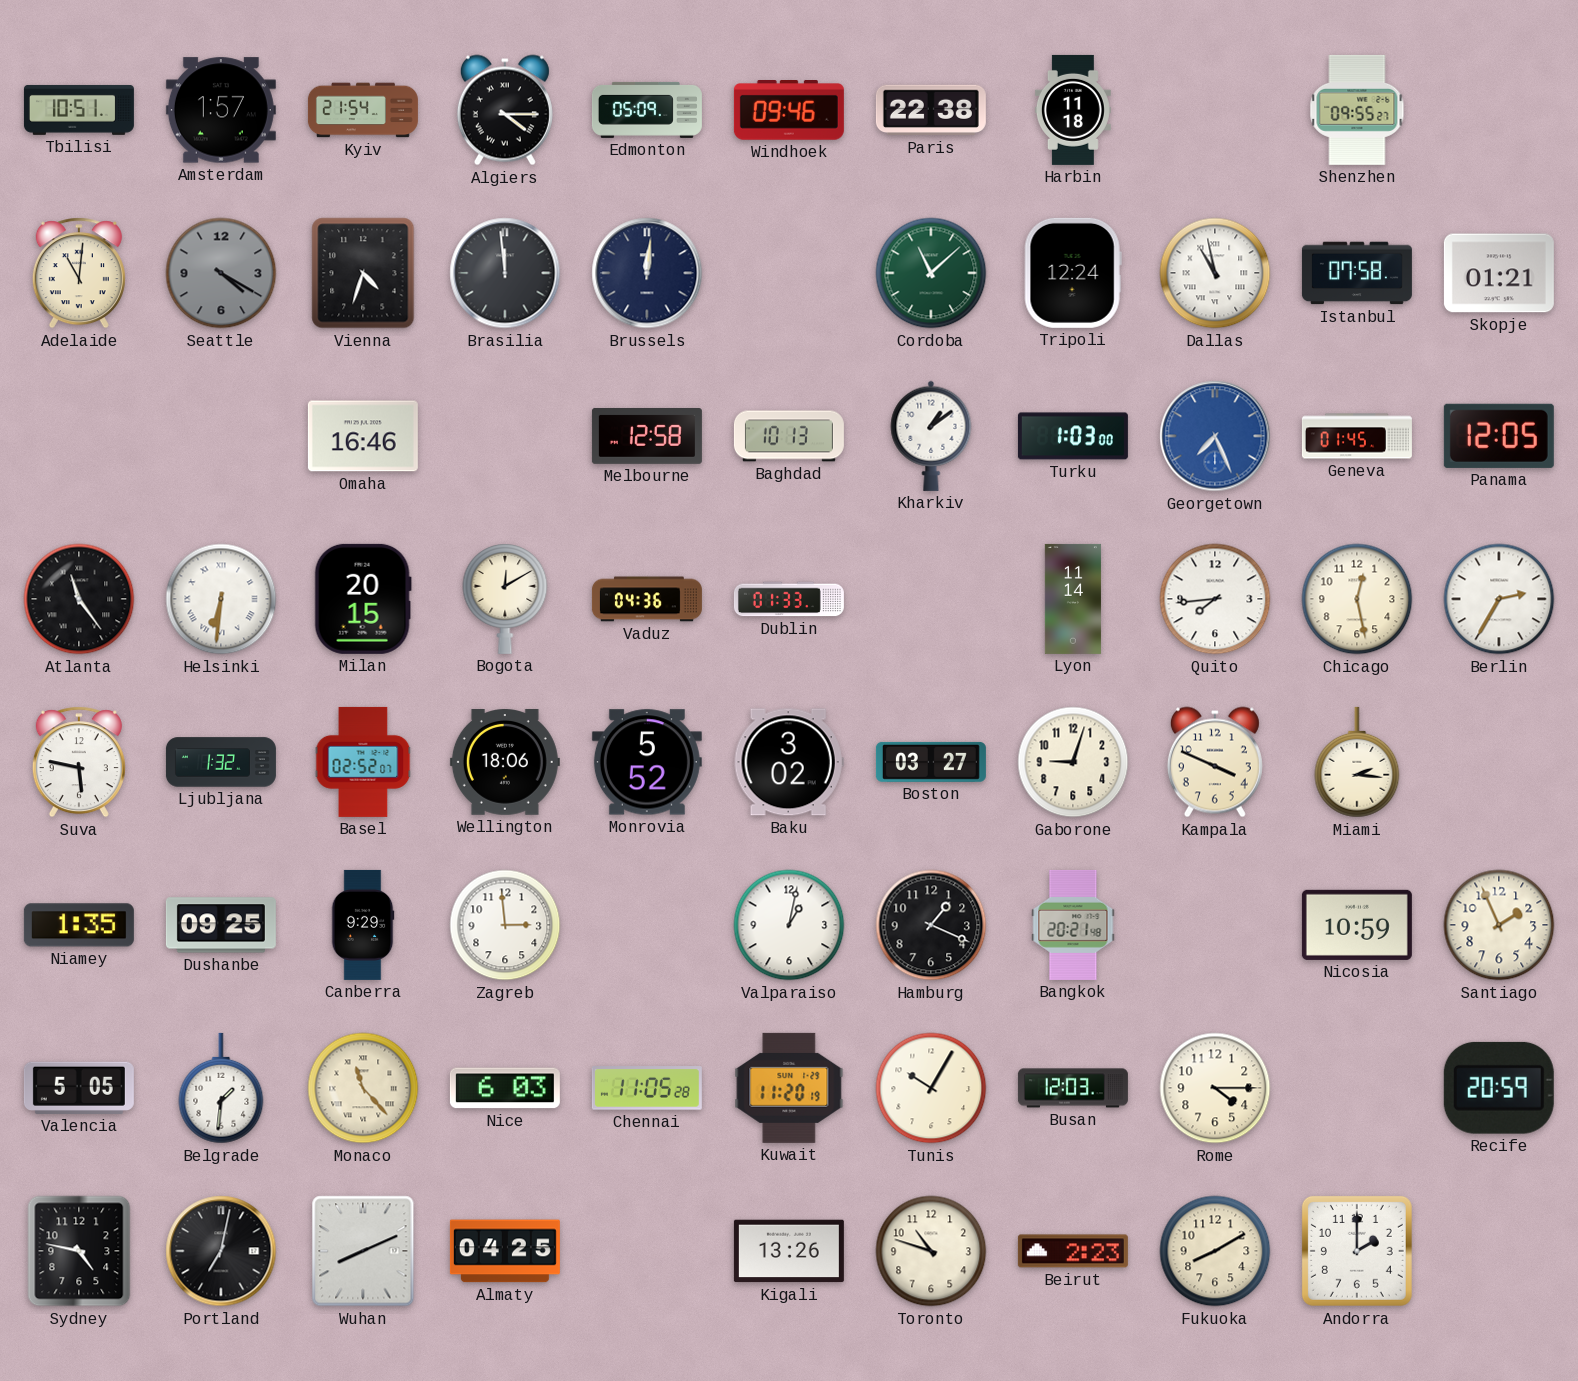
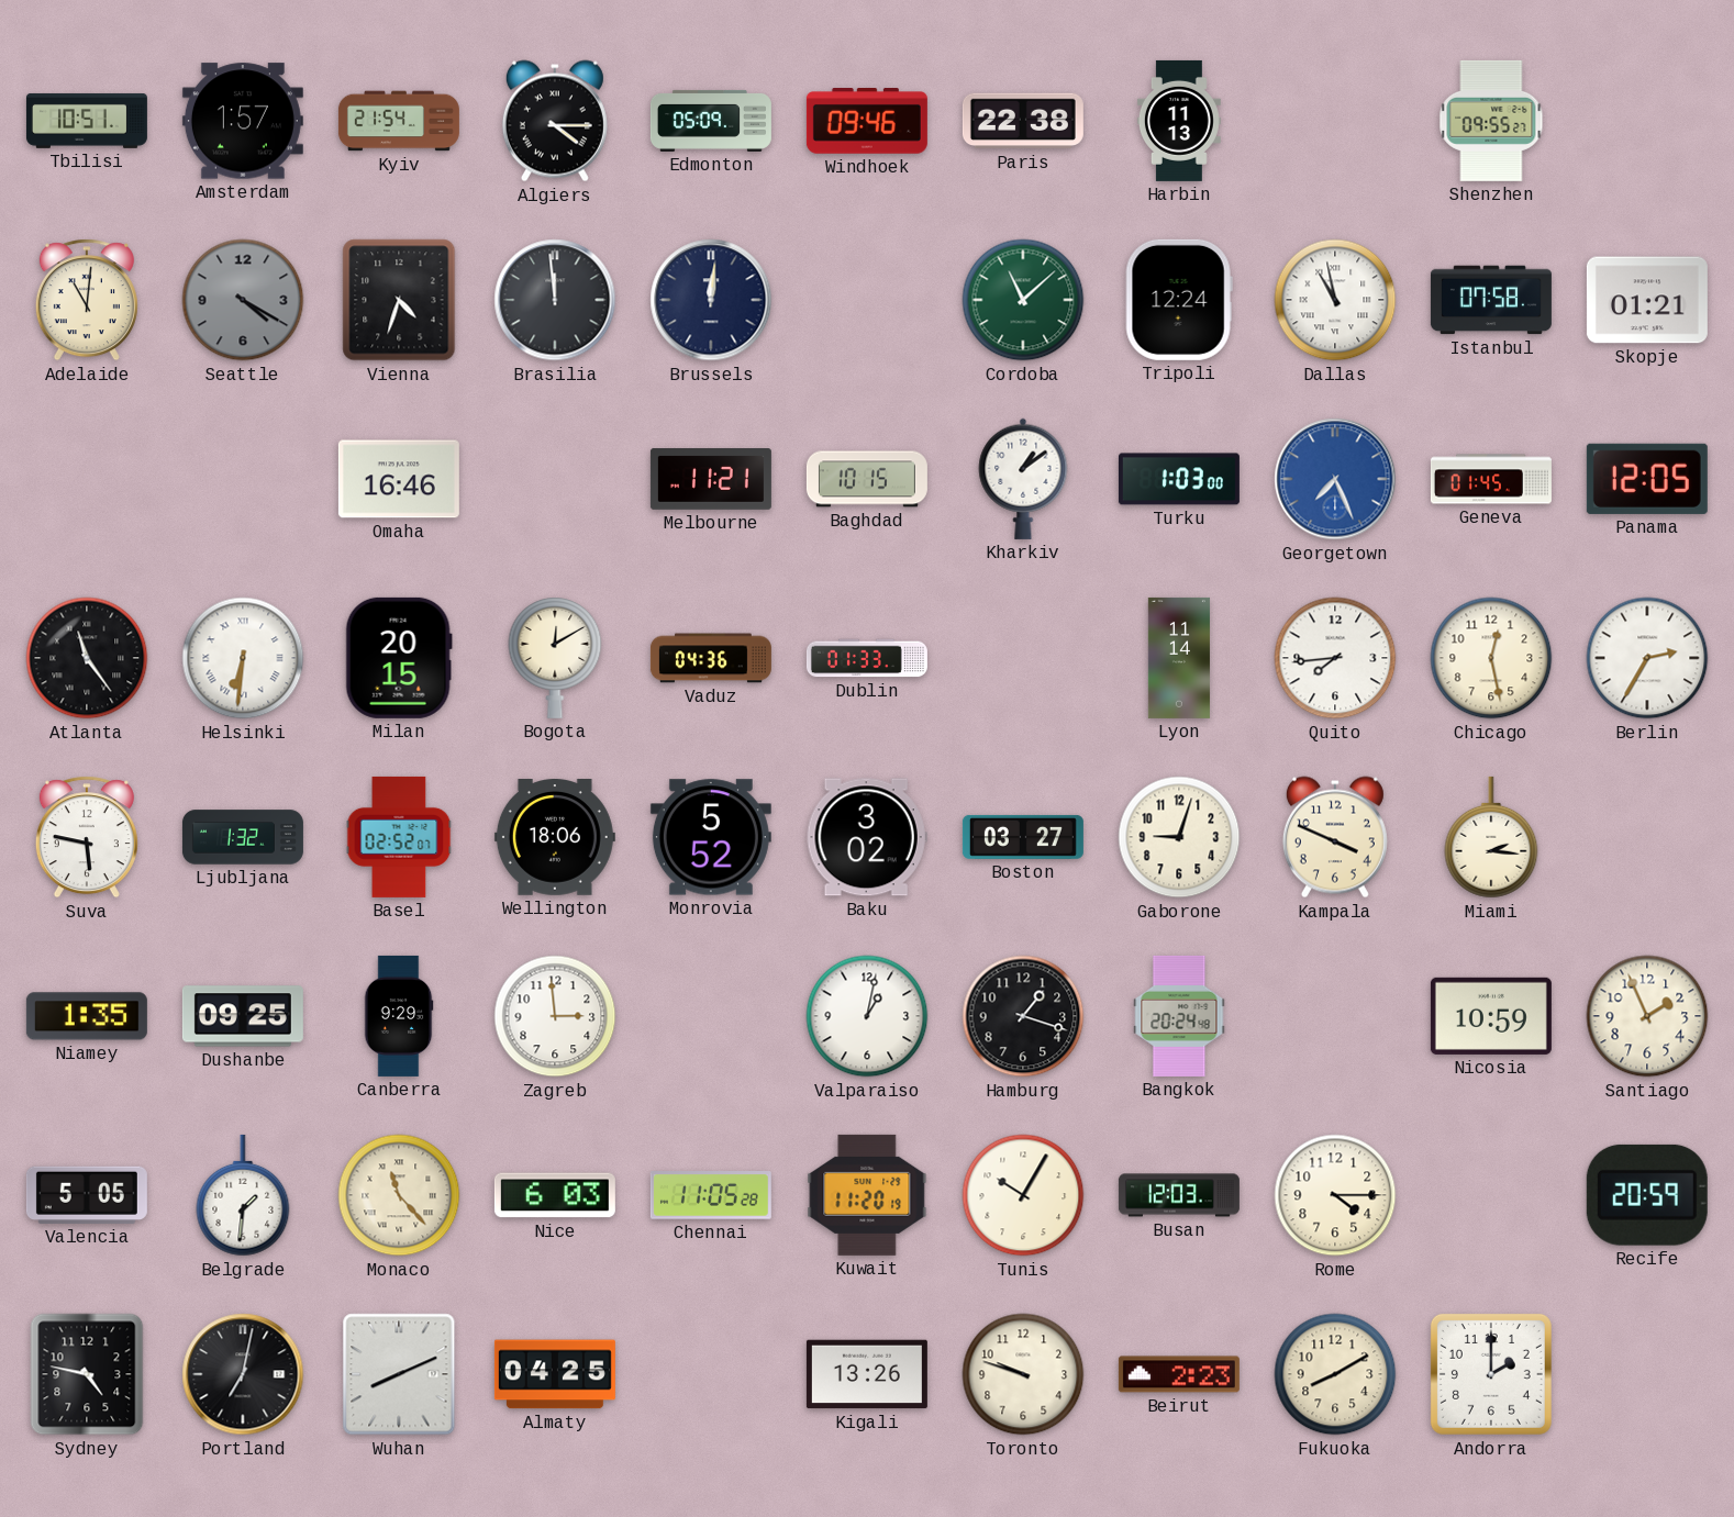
Harbin: 11:18 -> 11:13 (1179, 121)
Melbourne: 12:58 -> 11:21 (711, 480)
Baghdad: 10:13 -> 10:15 (867, 479)
Hamburg: 1:19 -> 1:18 (1023, 1016)
Bangkok: 20:21 -> 20:24 (1179, 1016)
Toronto: 10:48 -> 9:48 (1023, 1374)
